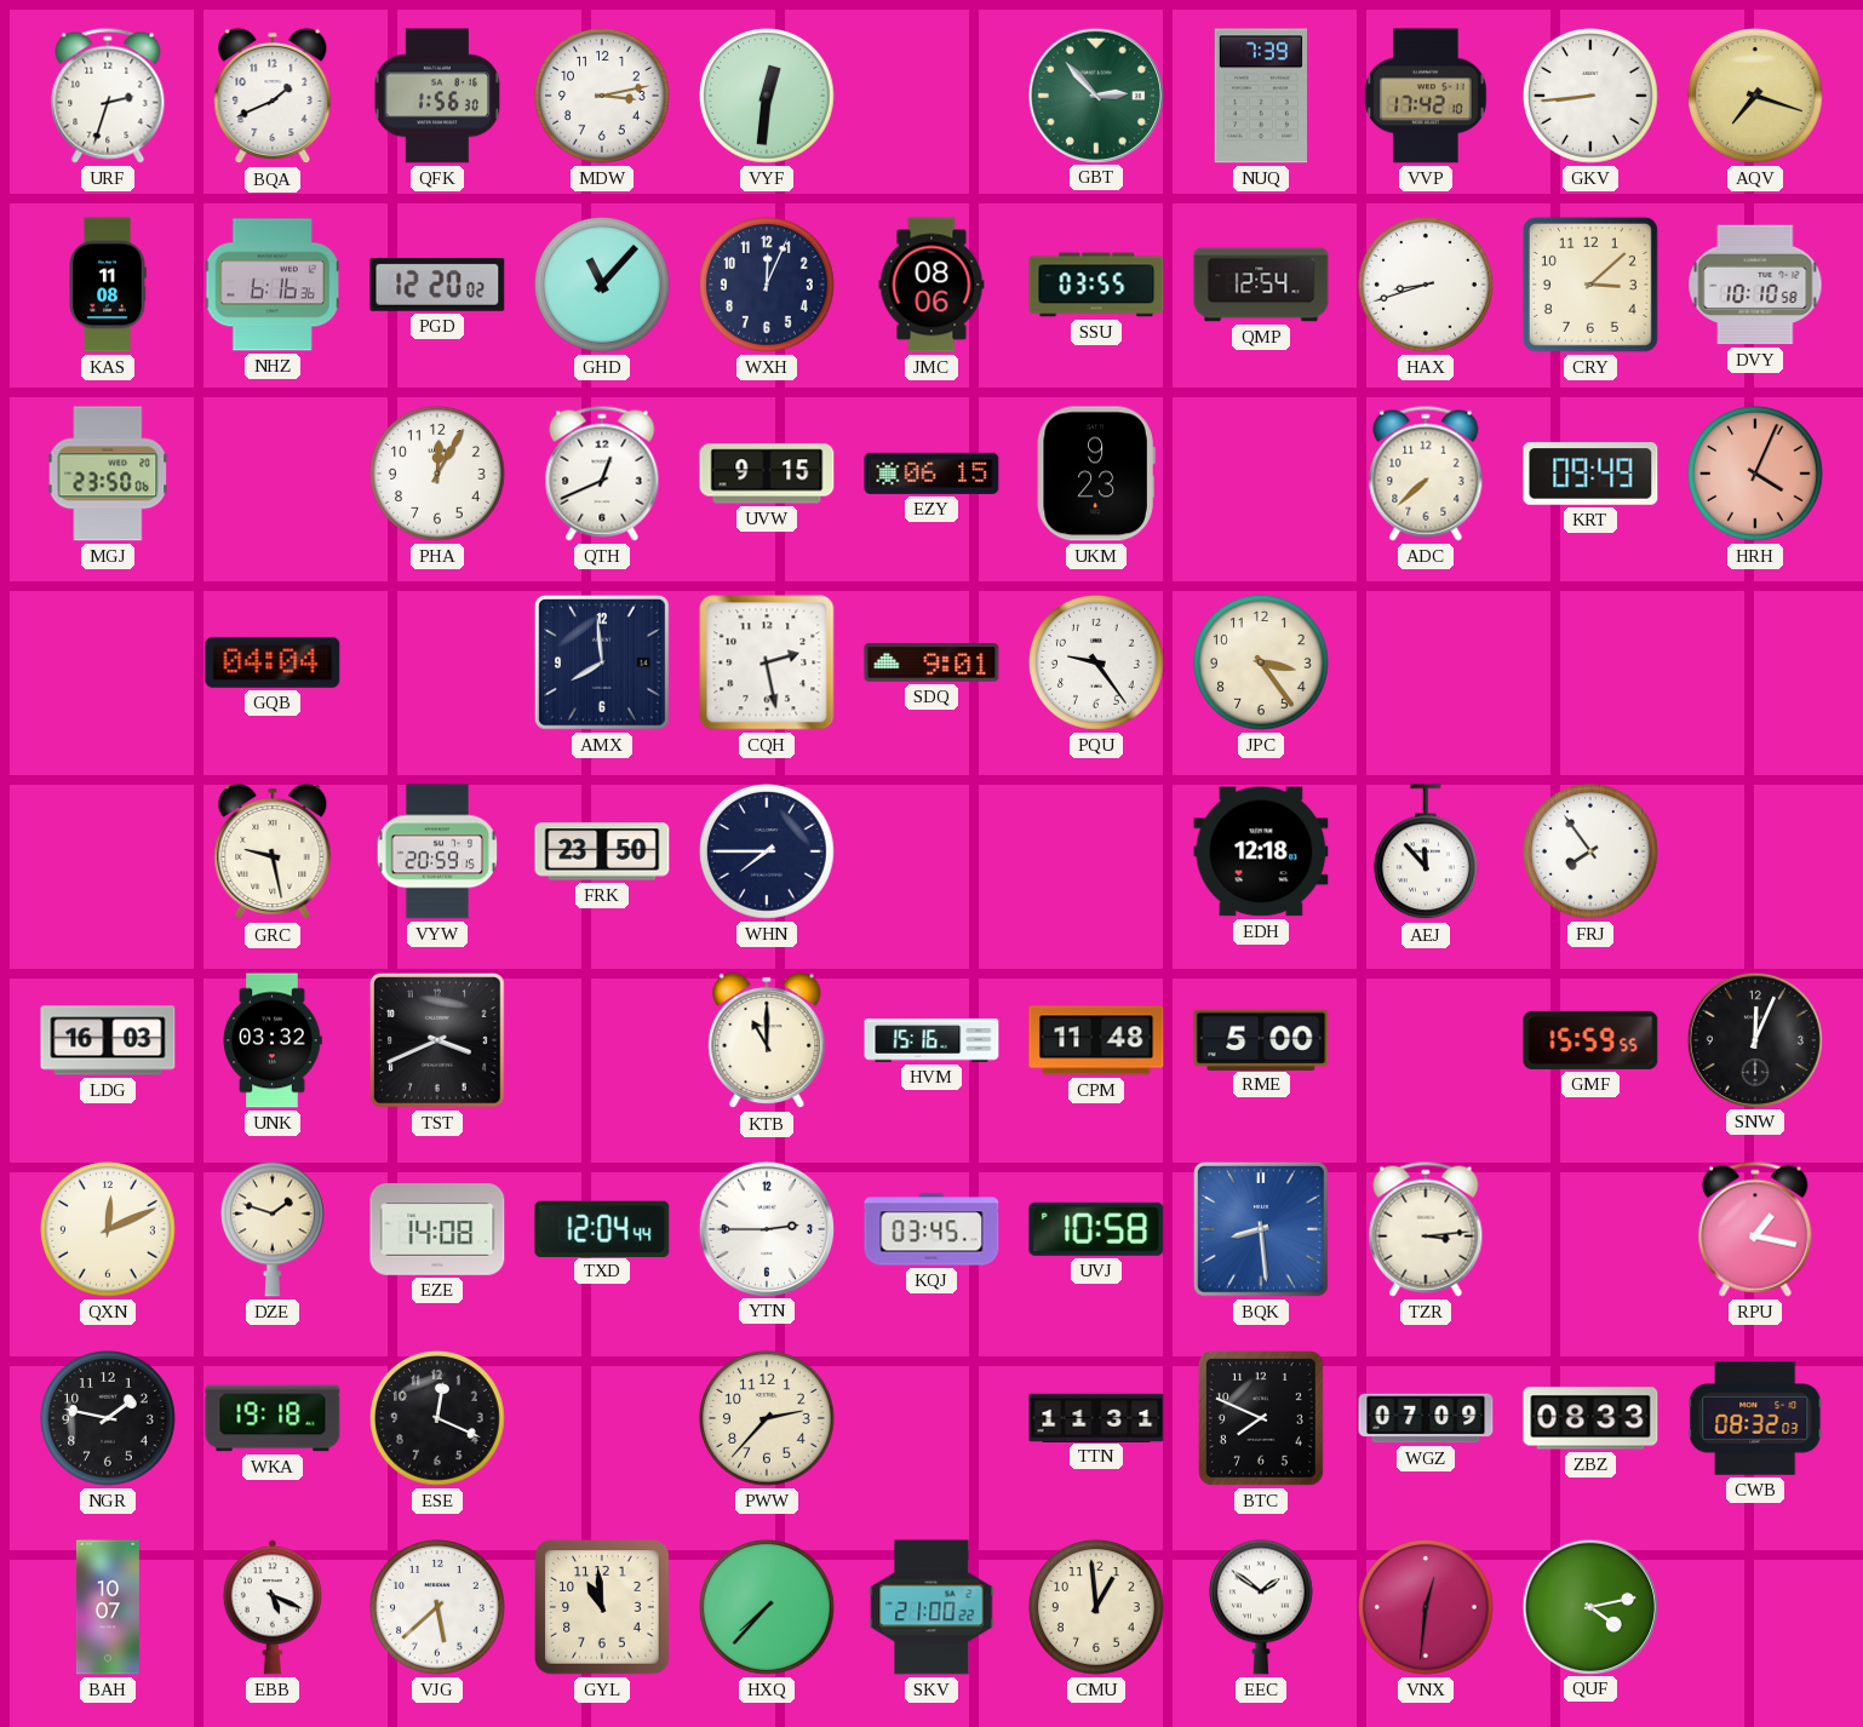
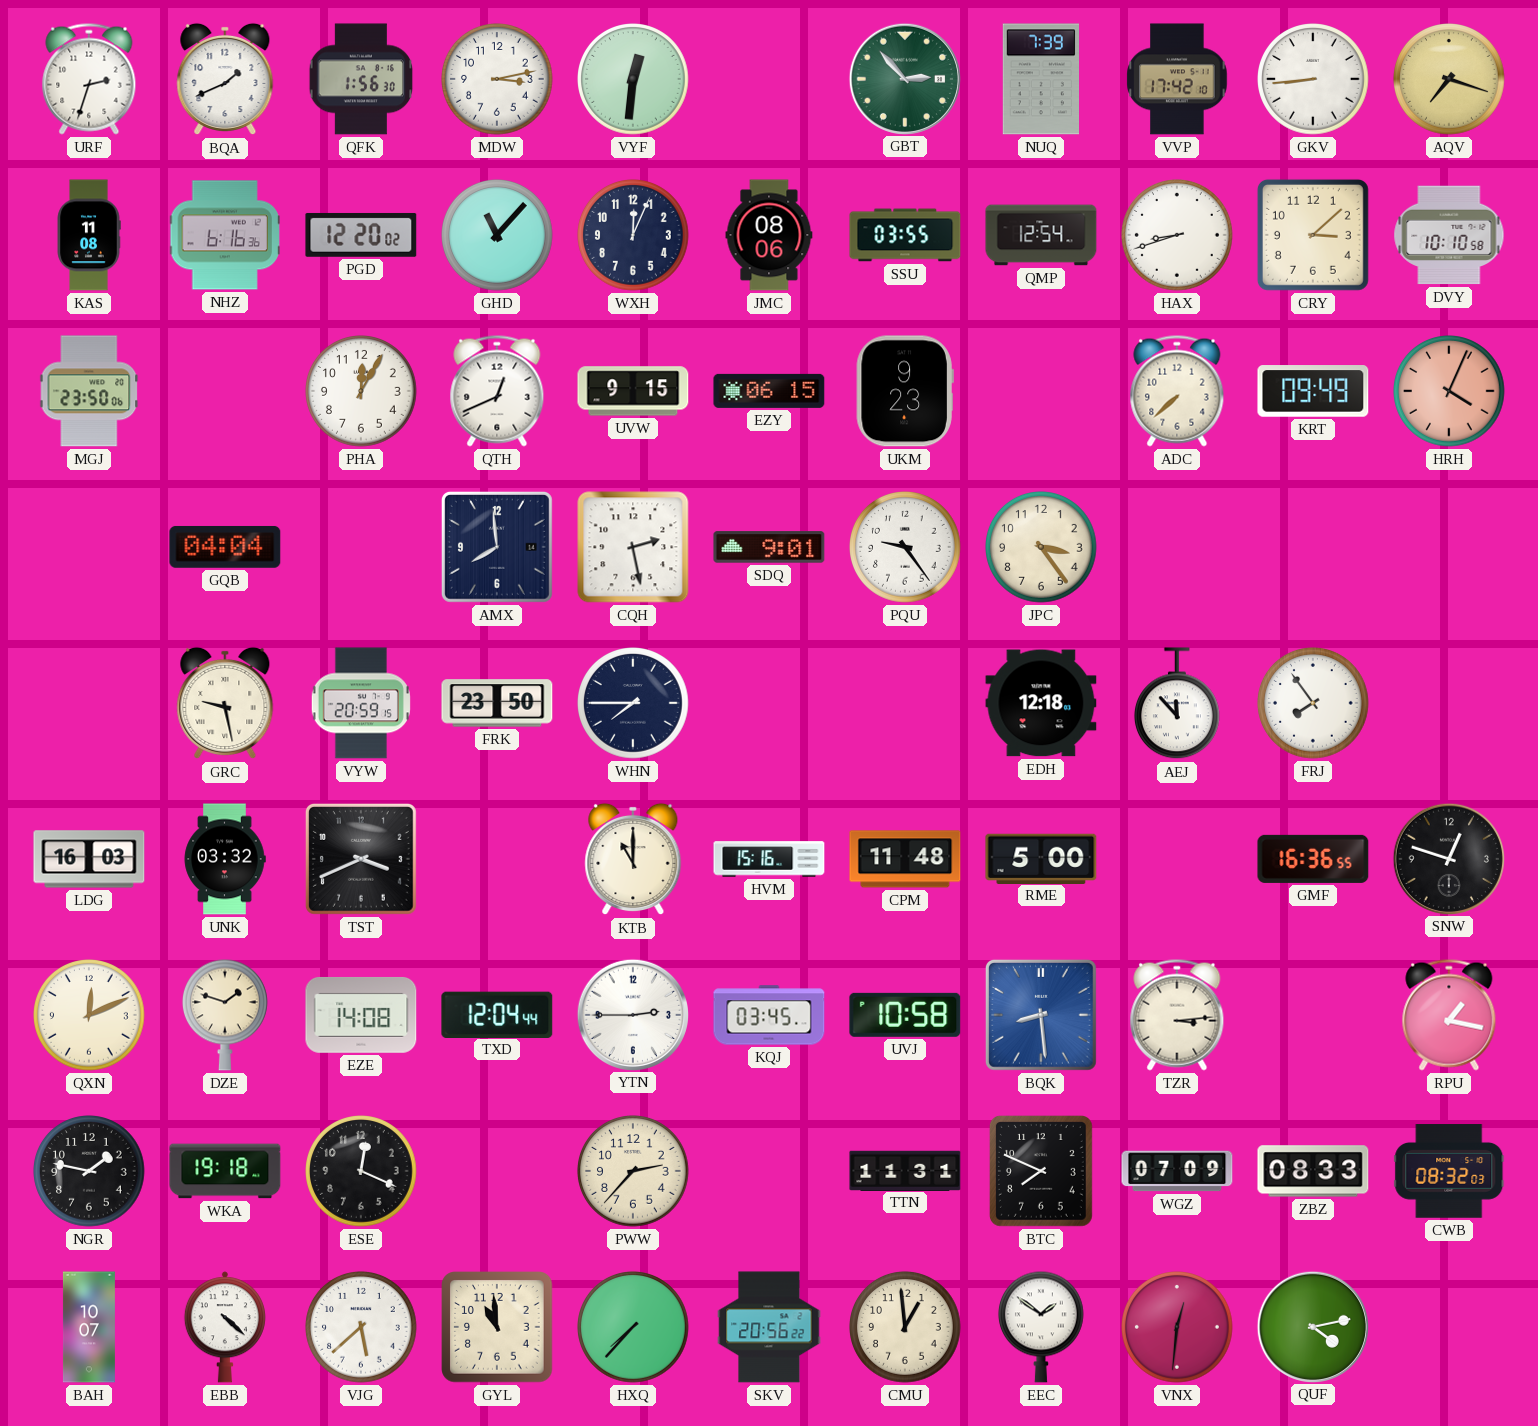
GMF: 15:59 -> 16:36 (1313, 859)
SNW: 12:04 -> 12:48 (1448, 858)
EBB: 5:19 -> 4:22 (225, 1327)
SKV: 21:00 -> 20:56 (769, 1327)
